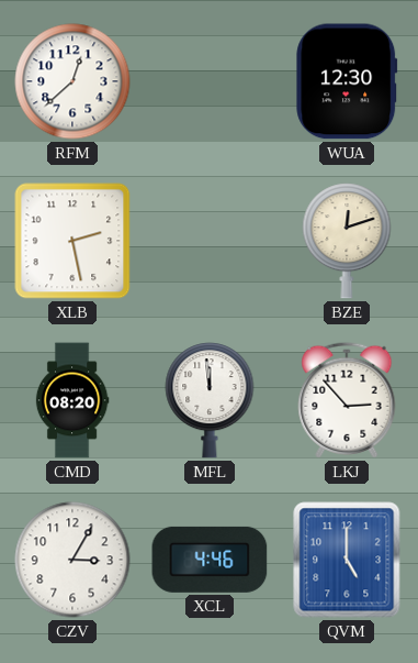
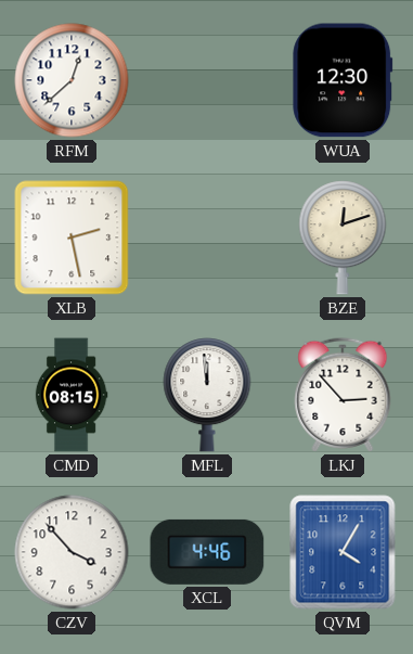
CMD: 08:20 -> 08:15 (72, 395)
CZV: 3:05 -> 3:53 (72, 552)
QVM: 5:00 -> 4:05 (343, 552)
